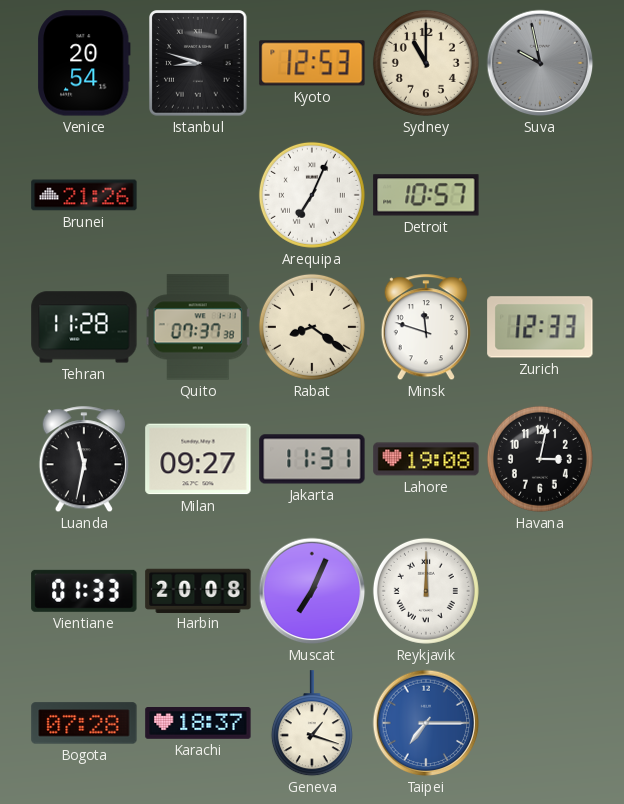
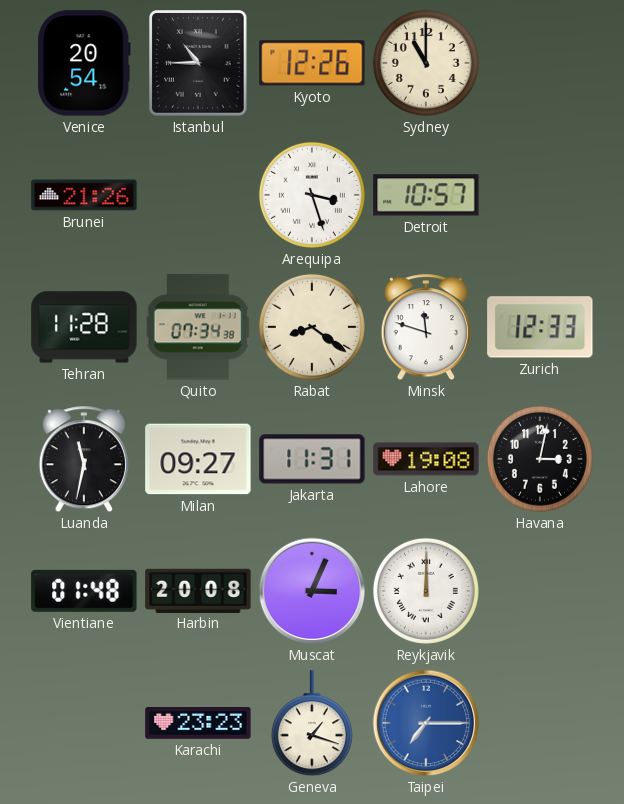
Istanbul: 8:48 -> 10:45 (198, 63)
Kyoto: 12:53 -> 12:26 (312, 63)
Suva: 9:58 -> none (540, 63)
Arequipa: 7:04 -> 3:27 (312, 195)
Quito: 07:37 -> 07:34 (198, 327)
Vientiane: 01:33 -> 01:48 (84, 591)
Muscat: 7:04 -> 3:04 (312, 591)
Bogota: 07:28 -> none (84, 723)
Karachi: 18:37 -> 23:23 (198, 724)
